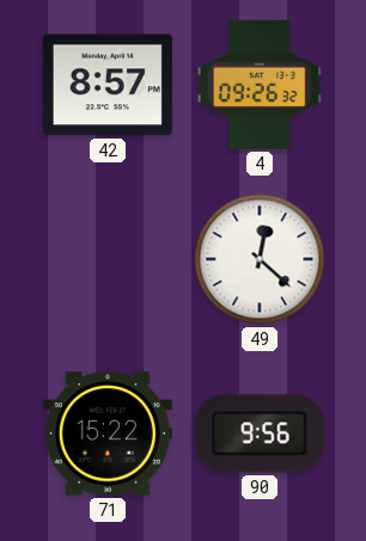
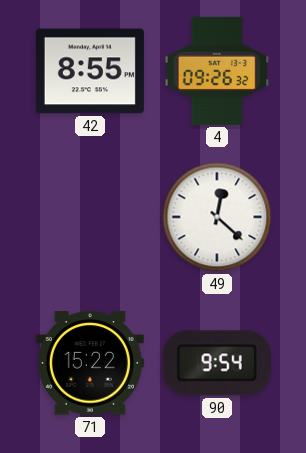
42: 8:57 -> 8:55 (90, 71)
90: 9:56 -> 9:54 (217, 363)
